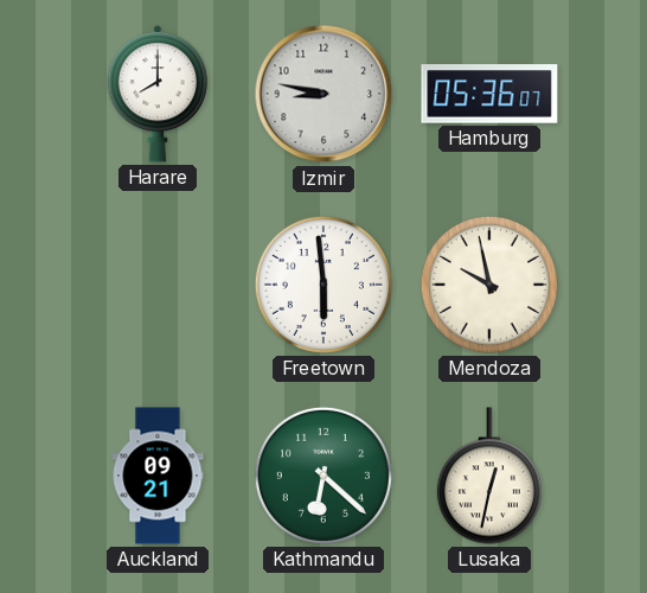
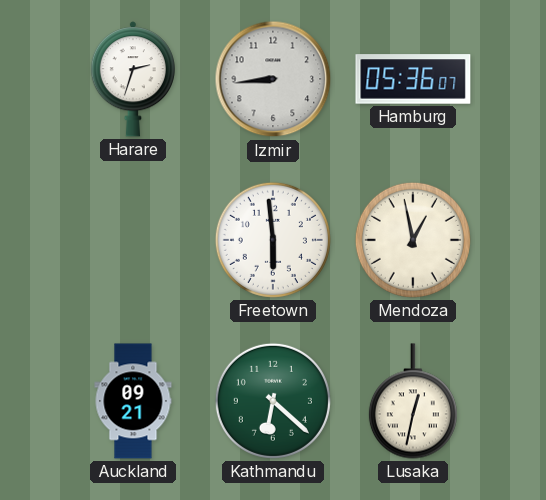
Harare: 8:00 -> 2:33 (133, 79)
Izmir: 8:47 -> 8:44 (273, 79)
Mendoza: 9:58 -> 12:58 (413, 240)
